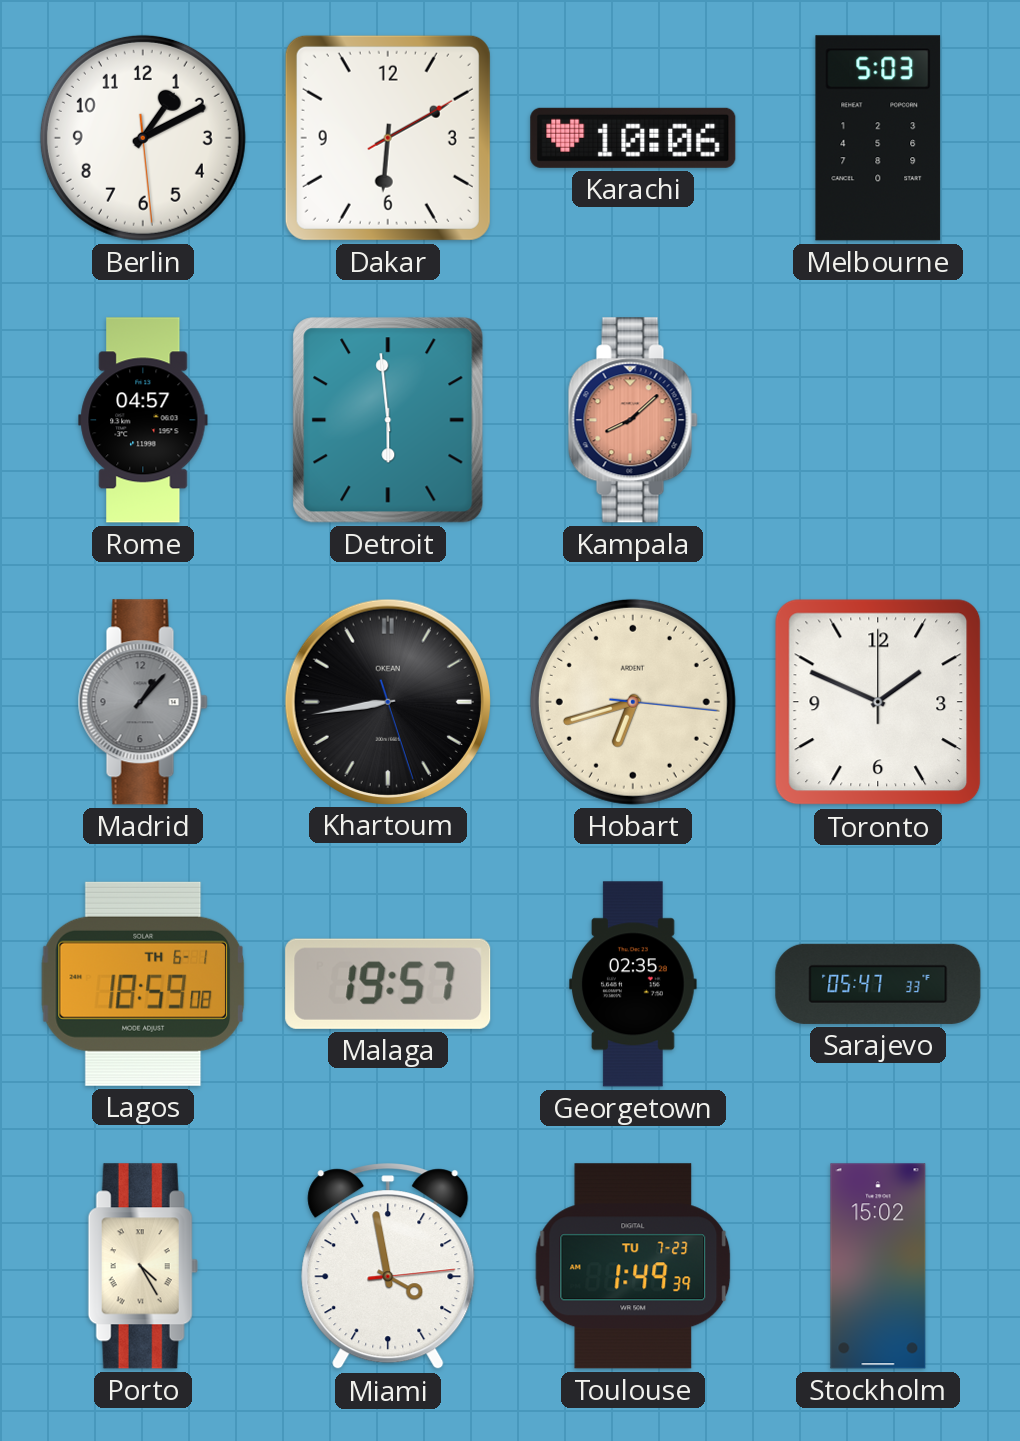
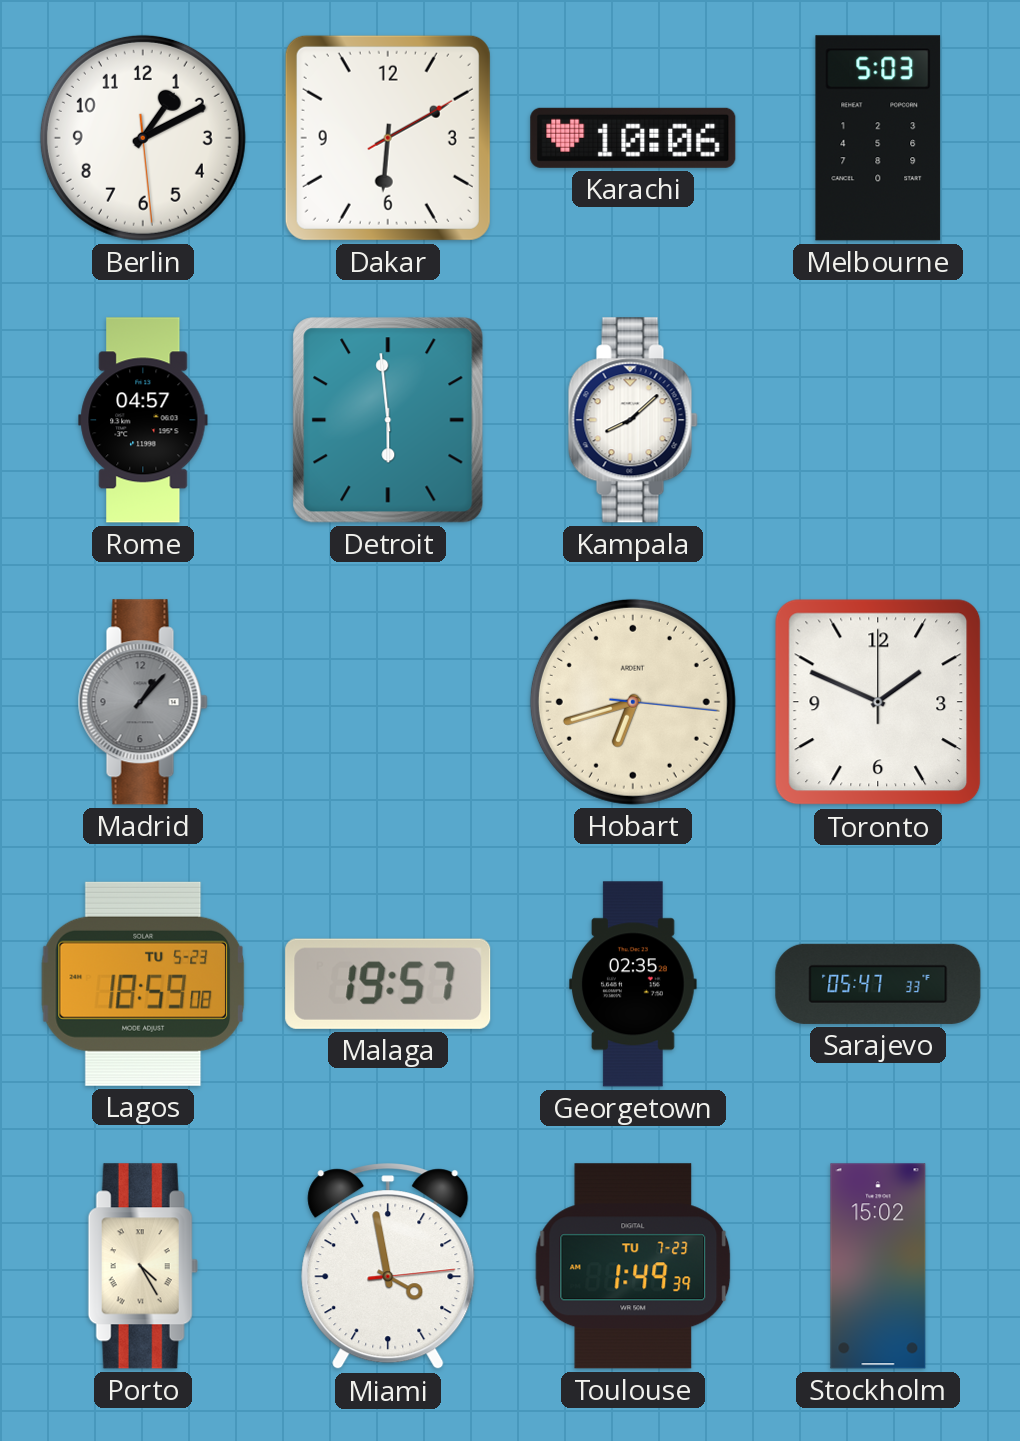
Kampala dial: salmon -> white (633, 420)
Khartoum: 8:43 -> none (387, 701)
Lagos date: TH 6-1 -> TU 5-23 (143, 984)
